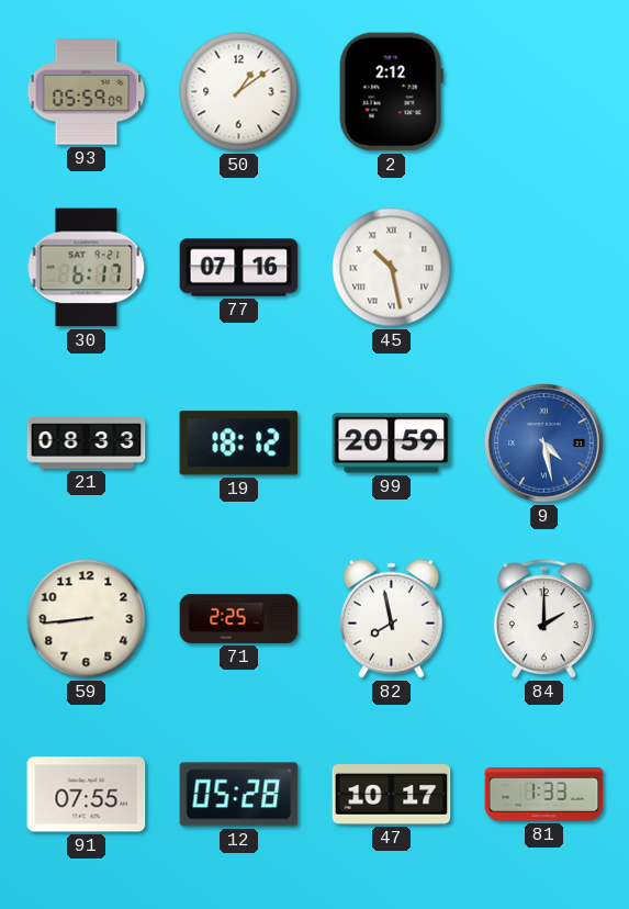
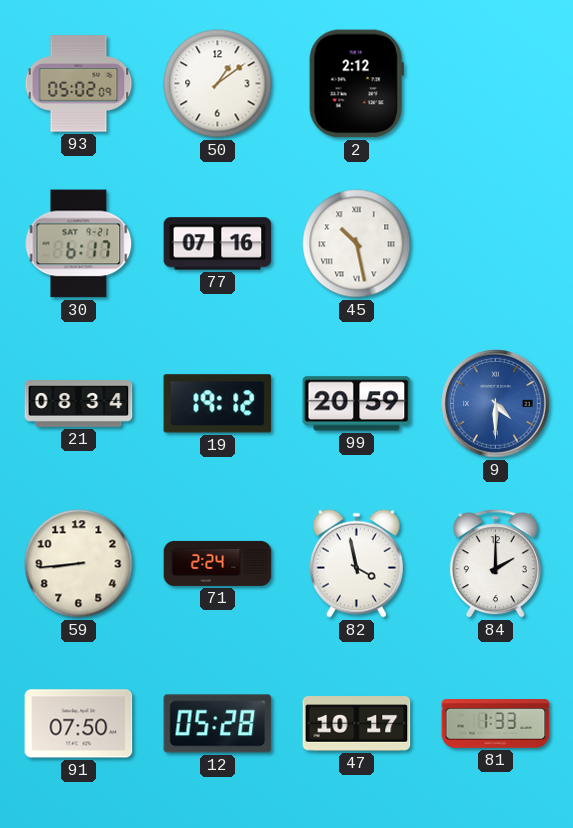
93: 05:59 -> 05:02 (79, 84)
21: 08:33 -> 08:34 (79, 404)
19: 18:12 -> 19:12 (218, 404)
9: 4:28 -> 4:30 (496, 404)
71: 2:25 -> 2:24 (218, 563)
82: 7:58 -> 3:58 (356, 563)
91: 07:55 -> 07:50 (79, 724)
